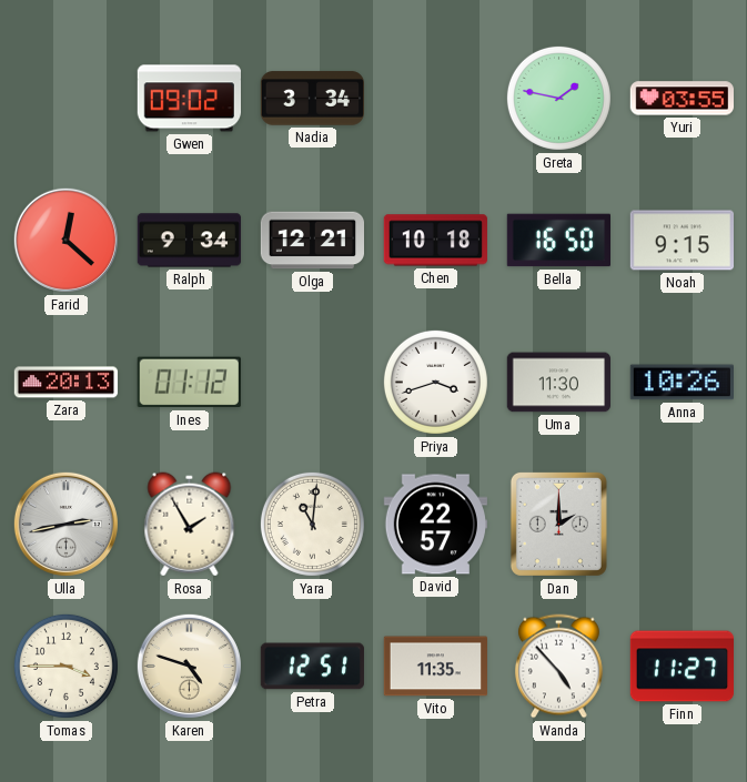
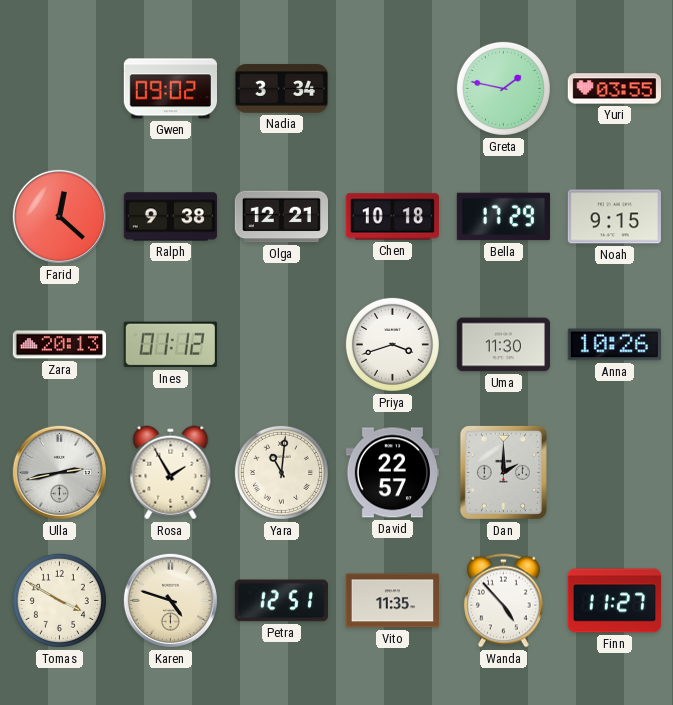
Ralph: 9:34 -> 9:38 (170, 217)
Bella: 16:50 -> 17:29 (503, 217)
Tomas: 3:45 -> 3:50 (59, 600)
